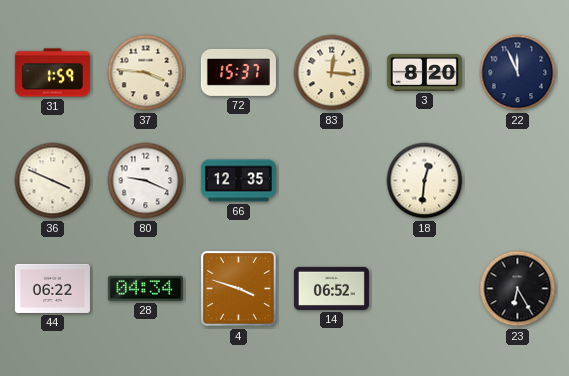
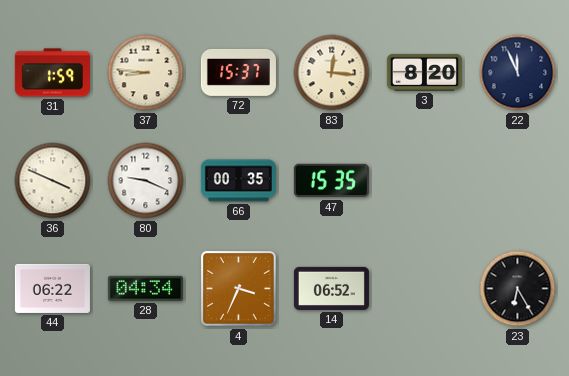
37: 3:46 -> 8:46 (146, 73)
66: 12:35 -> 00:35 (238, 181)
47: none -> 15:35 (331, 181)
18: 12:31 -> none (425, 181)
4: 3:48 -> 3:34 (239, 289)
